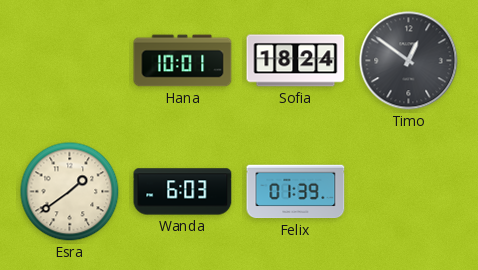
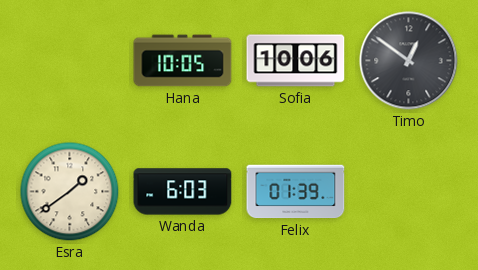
Hana: 10:01 -> 10:05 (183, 61)
Sofia: 18:24 -> 10:06 (296, 61)
